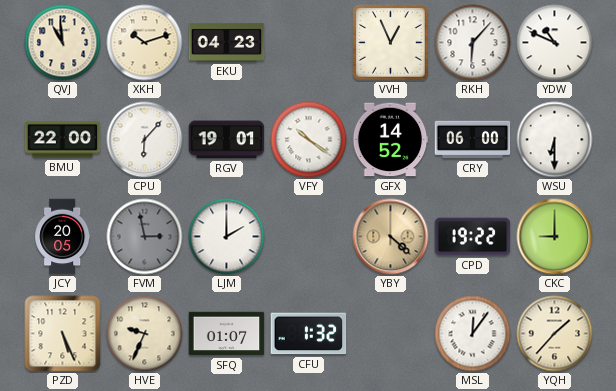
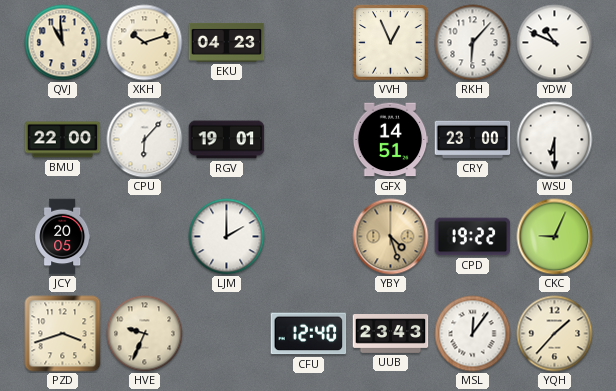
VFY: 10:21 -> none (309, 140)
GFX: 14:52 -> 14:51 (390, 140)
CRY: 06:00 -> 23:00 (473, 140)
FVM: 2:58 -> none (145, 237)
YBY: 4:22 -> 4:27 (391, 237)
CKC: 9:00 -> 9:04 (555, 237)
PZD: 5:26 -> 3:42 (63, 334)
SFQ: 01:07 -> none (227, 334)
CFU: 1:32 -> 12:40 (309, 334)
UUB: none -> 23:43 (391, 334)
